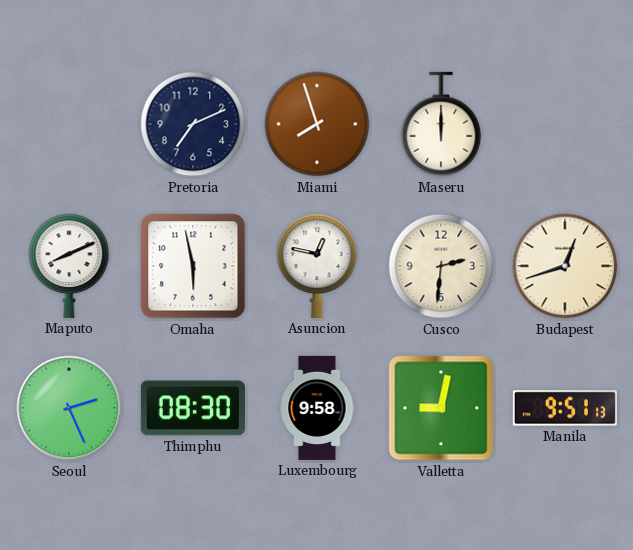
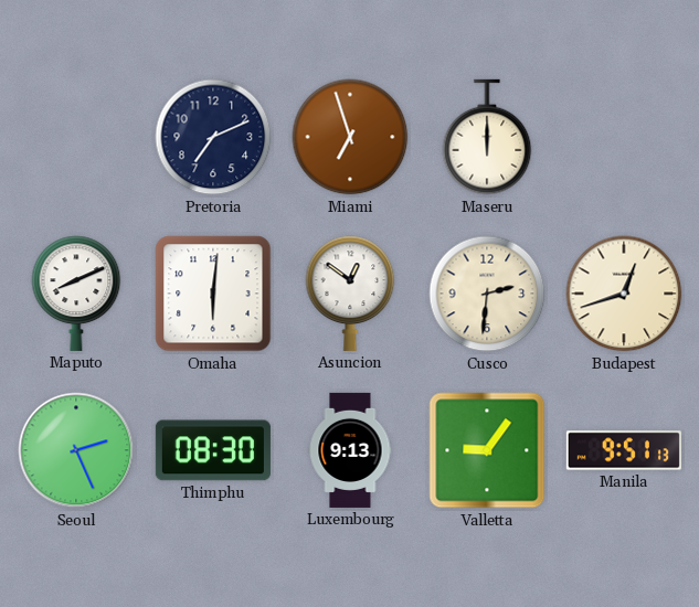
Miami: 7:57 -> 6:57 (350, 137)
Omaha: 5:58 -> 6:01 (213, 294)
Asuncion: 12:47 -> 12:51 (350, 294)
Luxembourg: 9:58 -> 9:13 (350, 450)
Valletta: 9:02 -> 9:06 (487, 450)
